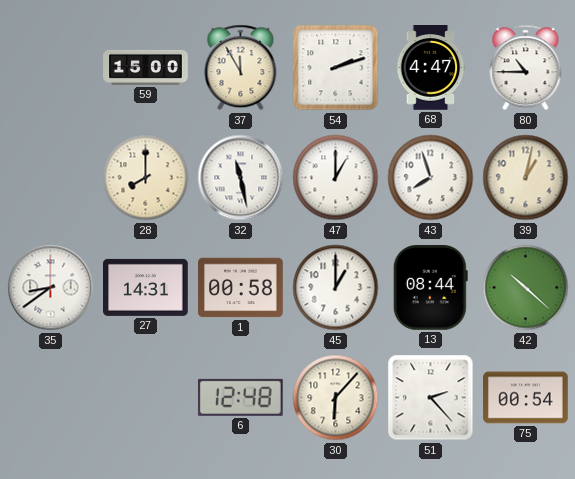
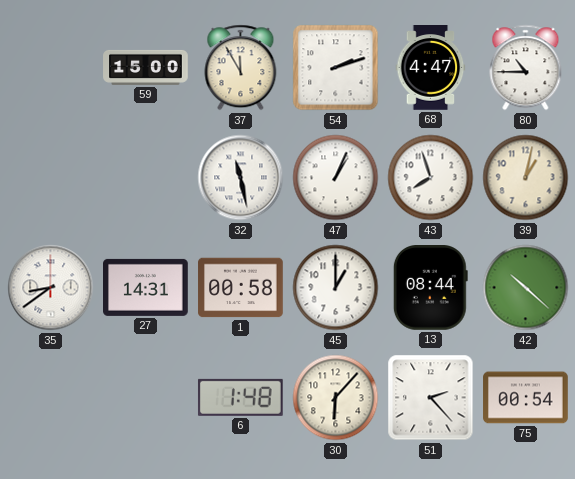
28: 8:00 -> none (146, 178)
47: 1:00 -> 1:04 (336, 178)
6: 12:48 -> 1:48 (240, 397)
